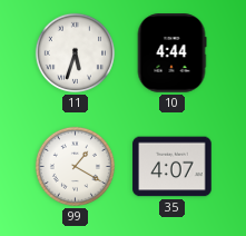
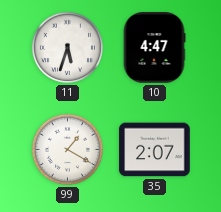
10: 4:44 -> 4:47 (154, 48)
35: 4:07 -> 2:07 (155, 150)
